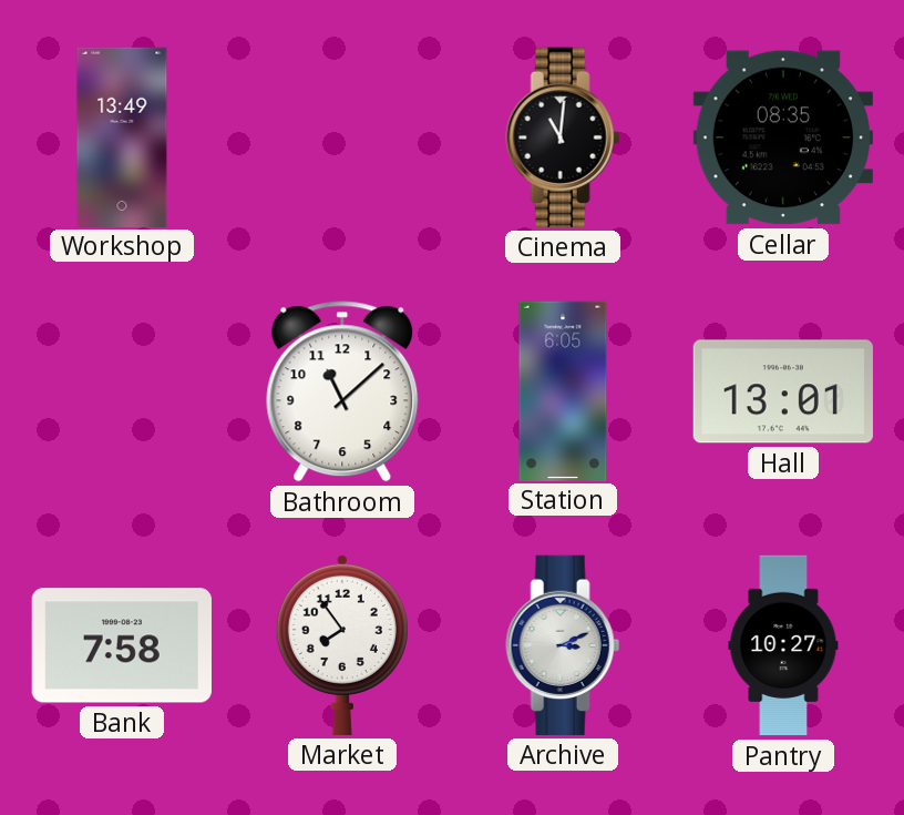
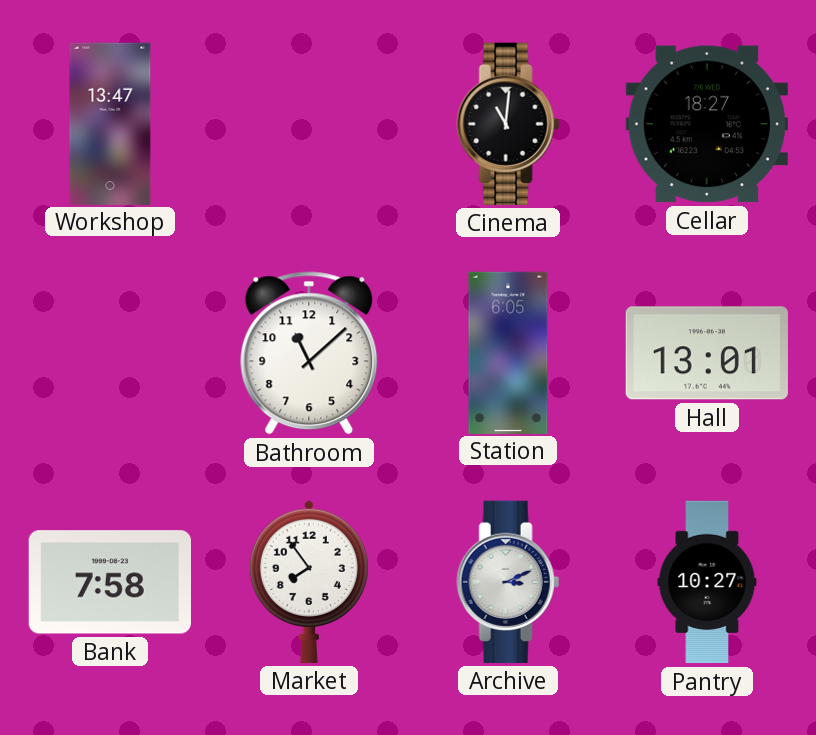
Workshop: 13:49 -> 13:47 (110, 123)
Cellar: 08:35 -> 18:27 (707, 124)
